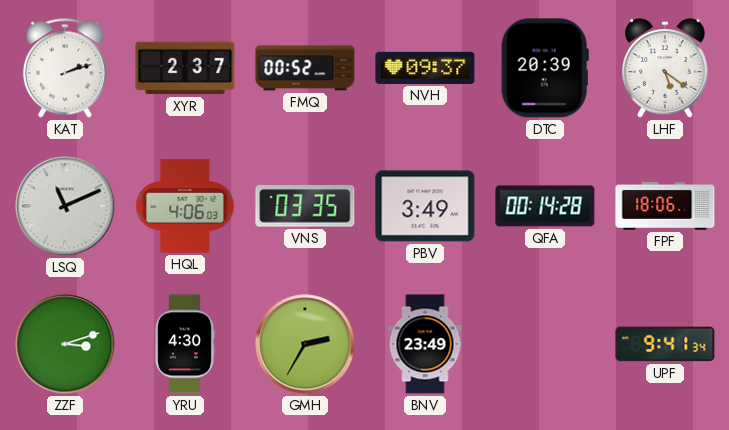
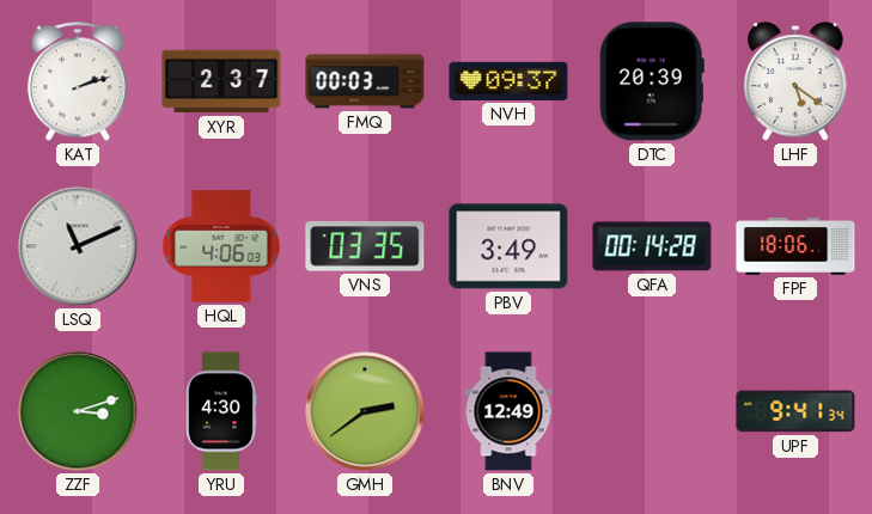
FMQ: 00:52 -> 00:03 (365, 81)
GMH: 2:35 -> 2:39 (365, 411)
BNV: 23:49 -> 12:49 (508, 411)
